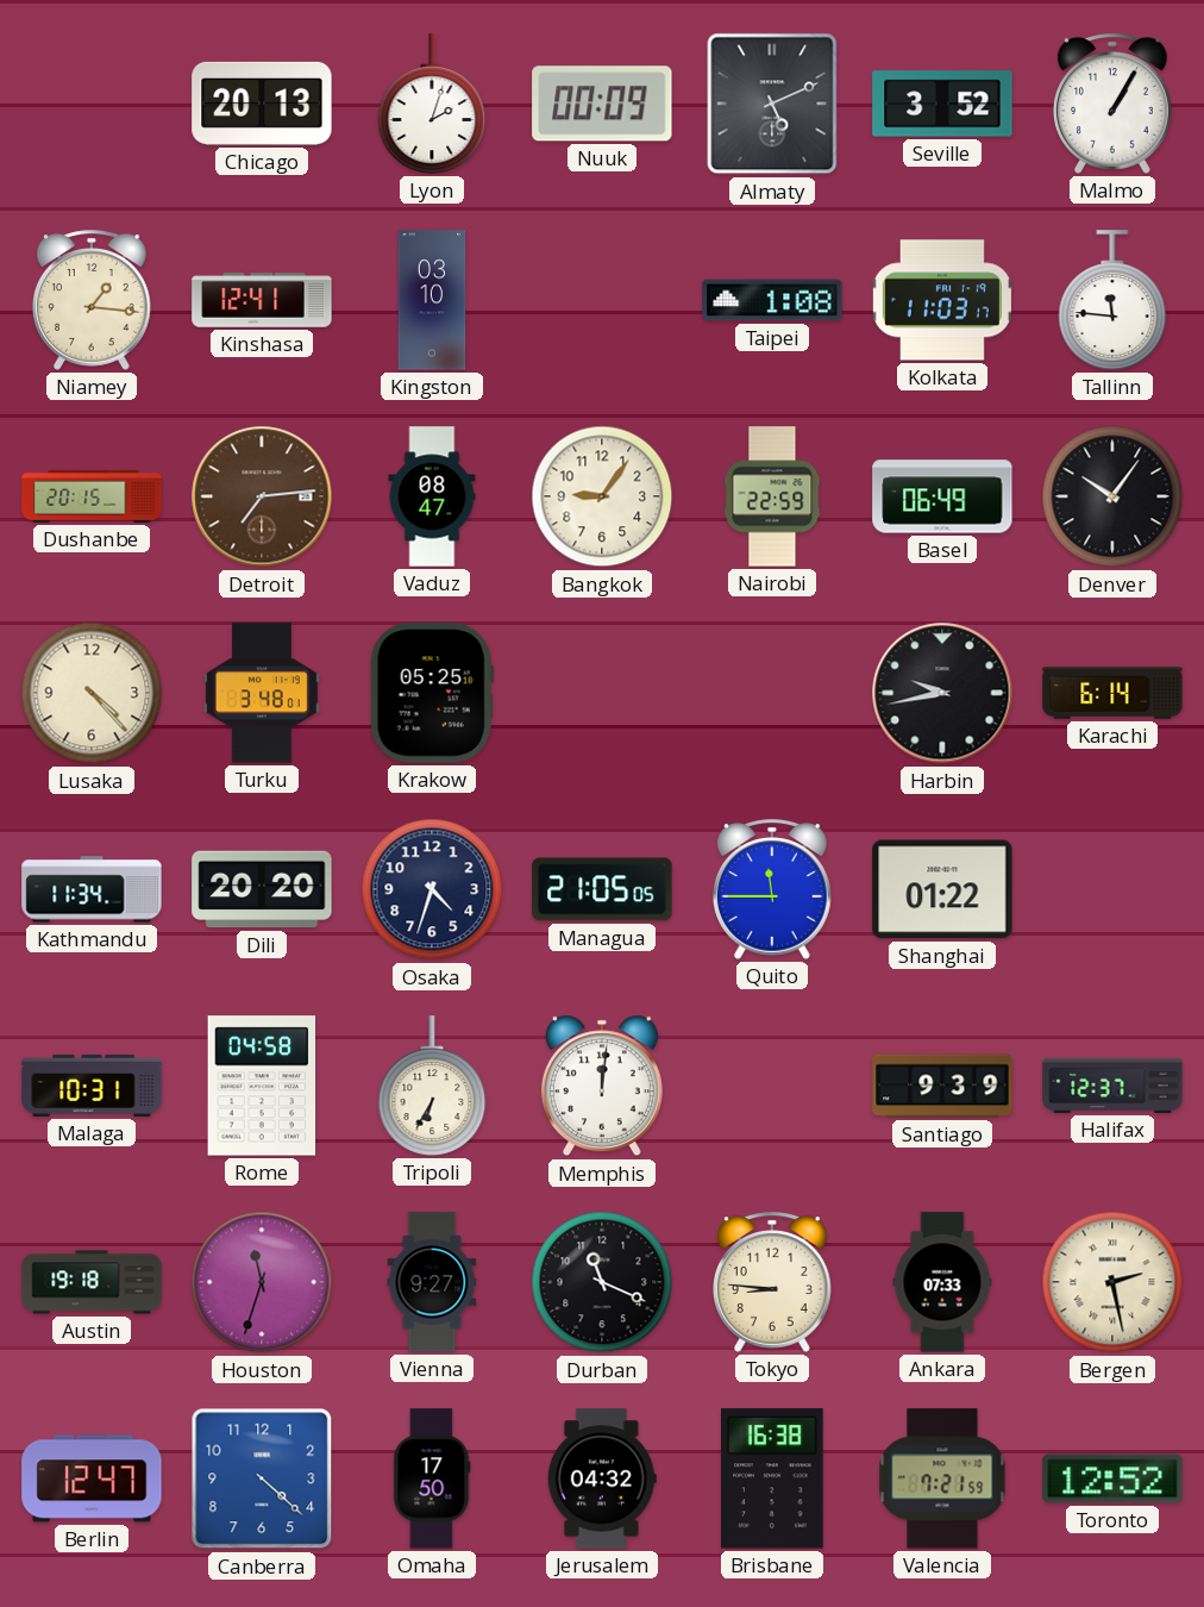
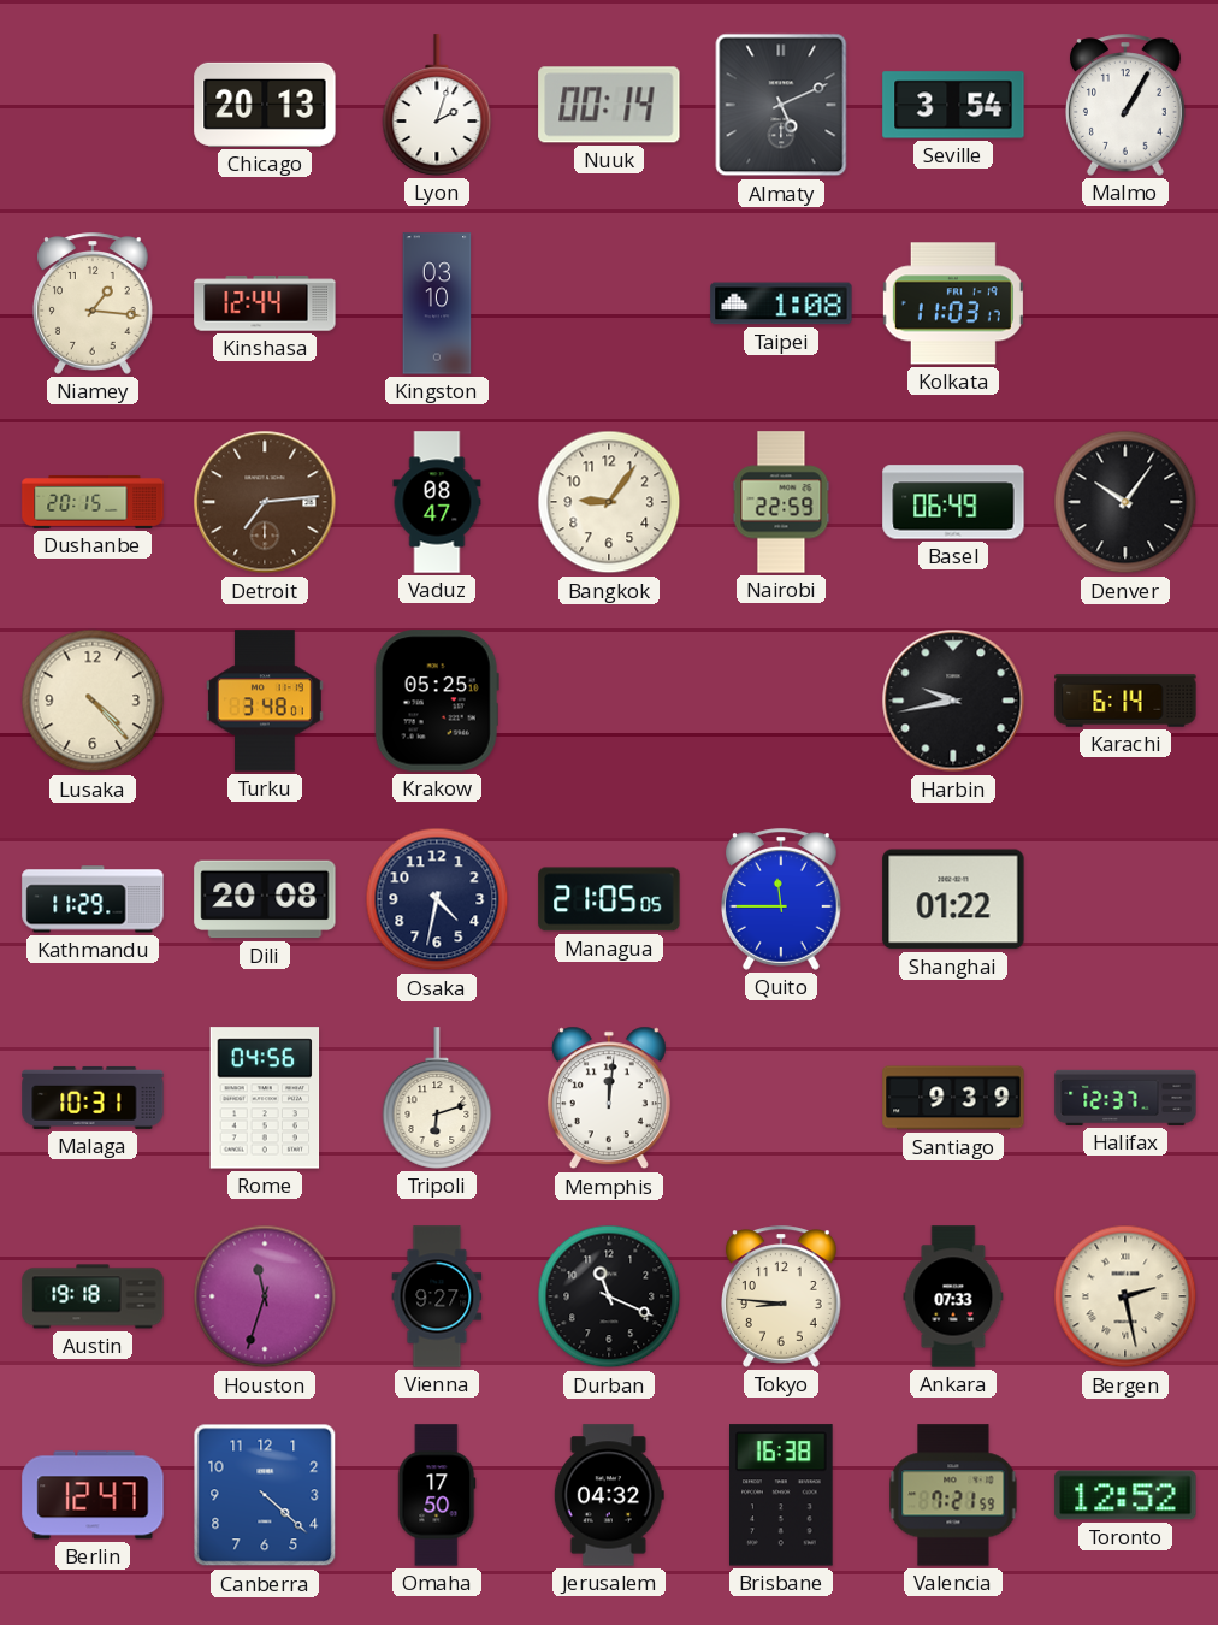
Nuuk: 00:09 -> 00:14 (609, 105)
Seville: 3:52 -> 3:54 (953, 105)
Kinshasa: 12:41 -> 12:44 (265, 303)
Tallinn: 11:46 -> none (1112, 300)
Kathmandu: 11:34 -> 11:29 (93, 899)
Dili: 20:20 -> 20:08 (265, 899)
Osaka: 4:33 -> 4:32 (437, 899)
Rome: 04:58 -> 04:56 (265, 1098)
Tripoli: 6:35 -> 6:12 (437, 1098)
